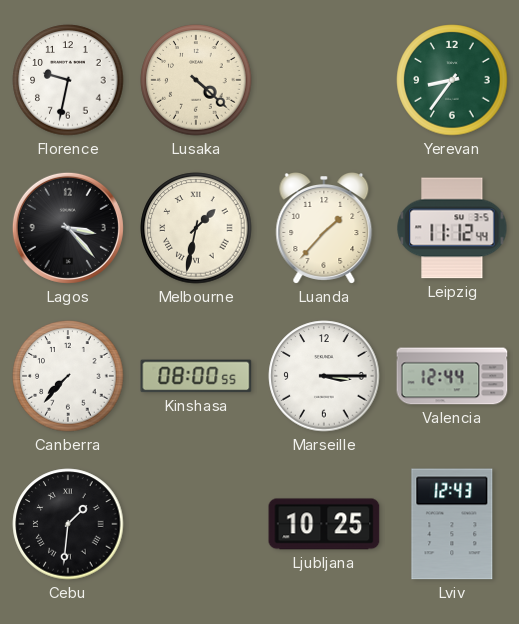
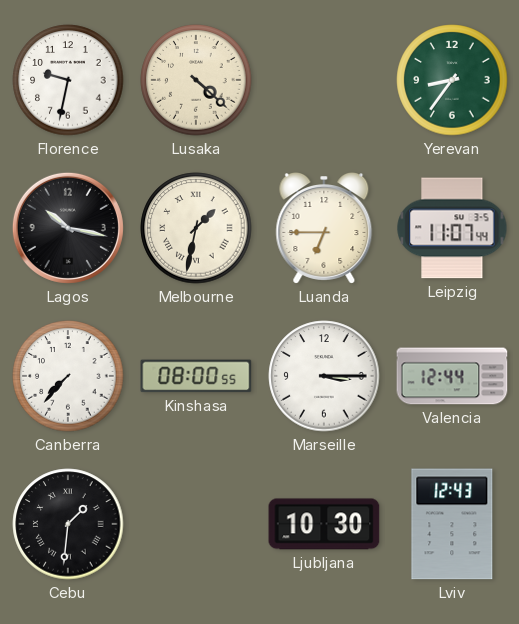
Lagos: 3:23 -> 10:17 (68, 228)
Luanda: 1:37 -> 6:45 (324, 229)
Leipzig: 11:12 -> 11:07 (452, 228)
Ljubljana: 10:25 -> 10:30 (324, 524)
